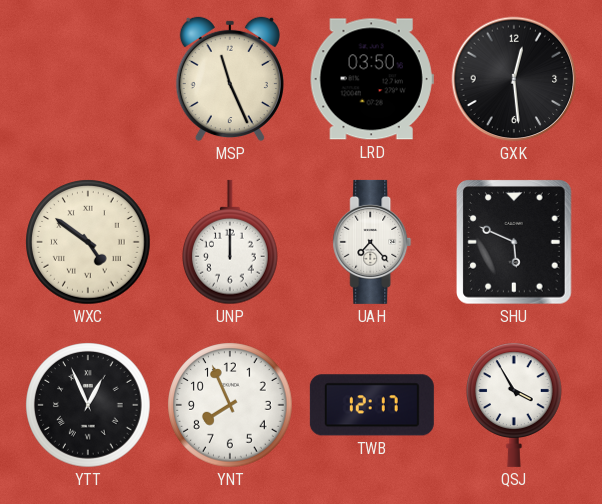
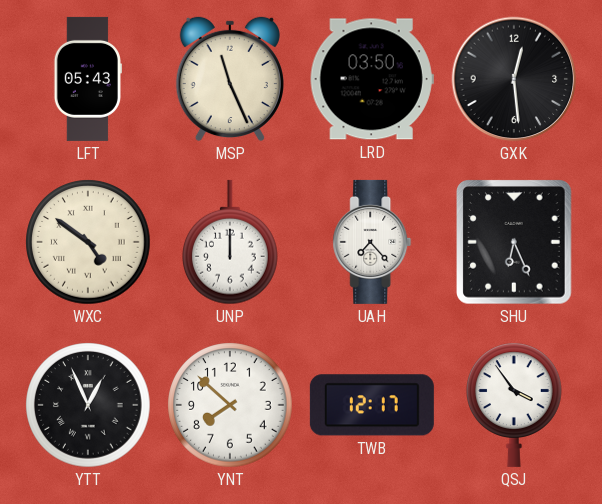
LFT: none -> 05:43 (88, 79)
SHU: 5:49 -> 6:26 (514, 242)
YNT: 7:56 -> 7:52 (230, 405)
QSJ: 3:55 -> 3:54 (515, 405)
